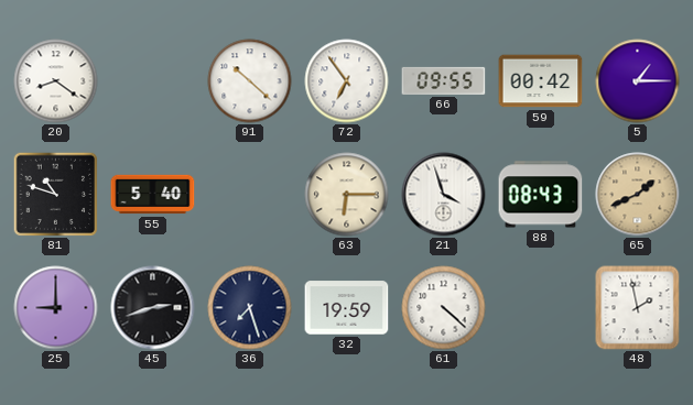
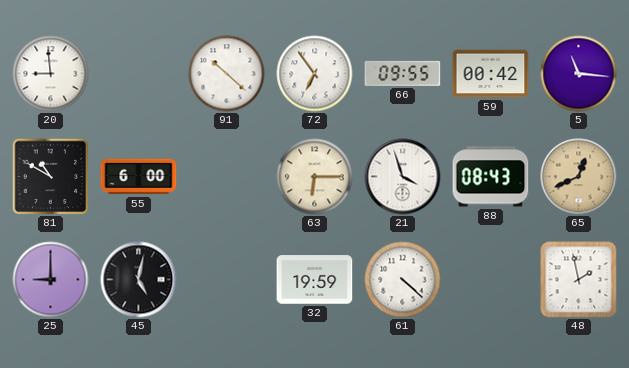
20: 8:21 -> 8:59 (51, 74)
5: 1:15 -> 11:16 (579, 74)
81: 10:48 -> 10:50 (50, 176)
55: 5:40 -> 6:00 (139, 177)
65: 1:41 -> 12:41 (579, 177)
45: 2:42 -> 5:02 (139, 280)
36: 7:27 -> none (250, 308)
